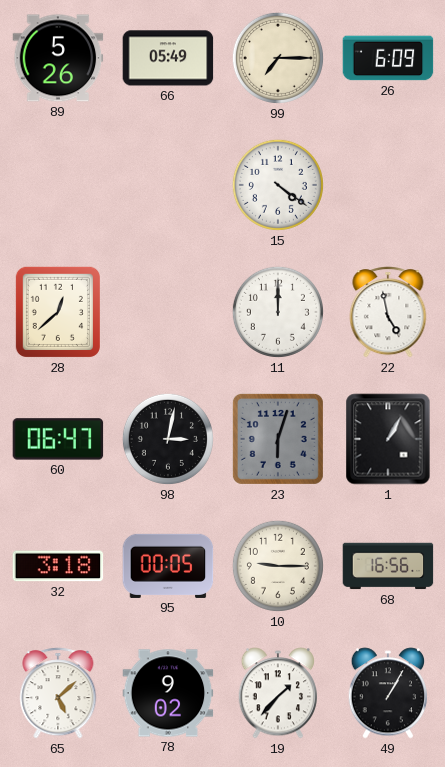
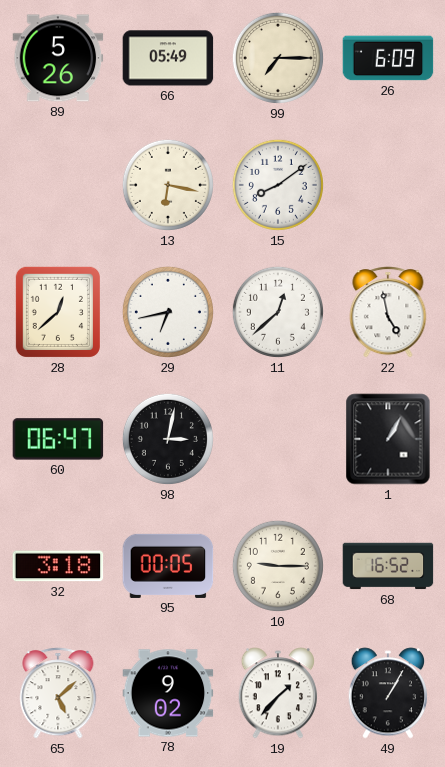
13: none -> 6:17 (168, 185)
15: 4:21 -> 8:09 (278, 185)
29: none -> 6:43 (168, 312)
11: 12:00 -> 12:38 (278, 312)
23: 6:03 -> none (278, 439)
68: 16:56 -> 16:52 (388, 566)
